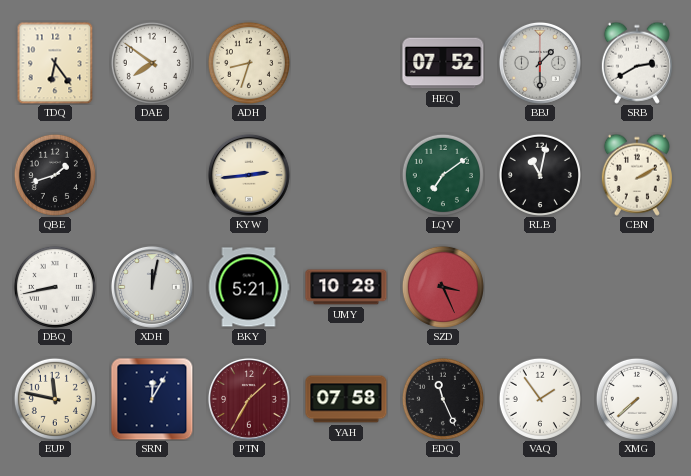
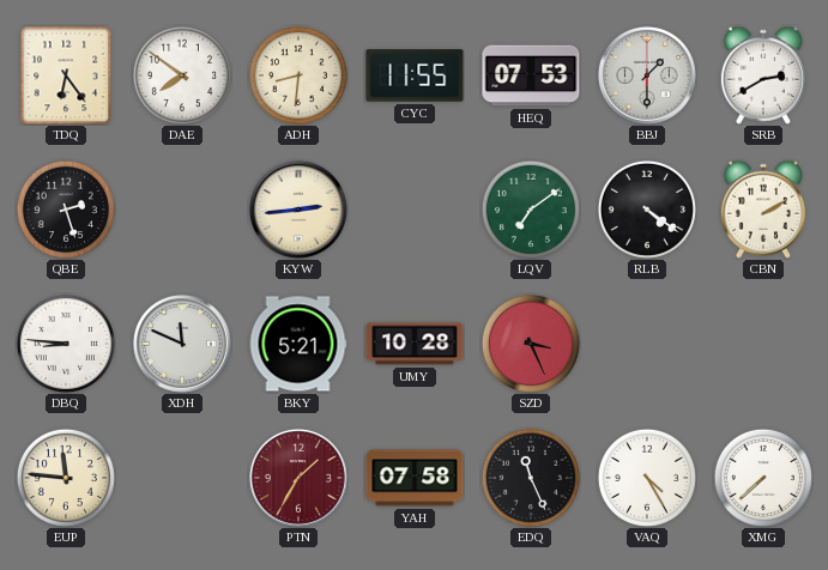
ADH: 8:33 -> 8:31 (298, 75)
CYC: none -> 11:55 (415, 75)
HEQ: 07:52 -> 07:53 (531, 75)
QBE: 1:42 -> 2:27 (66, 210)
RLB: 11:02 -> 4:21 (647, 210)
DBQ: 8:43 -> 8:46 (66, 344)
XDH: 12:02 -> 11:49 (182, 344)
EUP: 11:47 -> 11:46 (66, 478)
SRN: 12:05 -> none (152, 399)
VAQ: 1:54 -> 4:25 (647, 478)
